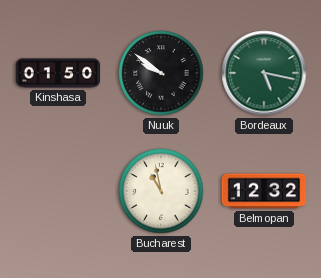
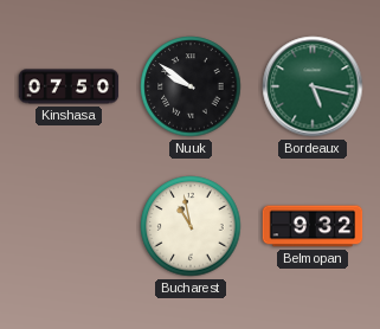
Kinshasa: 01:50 -> 07:50 (69, 86)
Belmopan: 12:32 -> 9:32 (313, 226)
